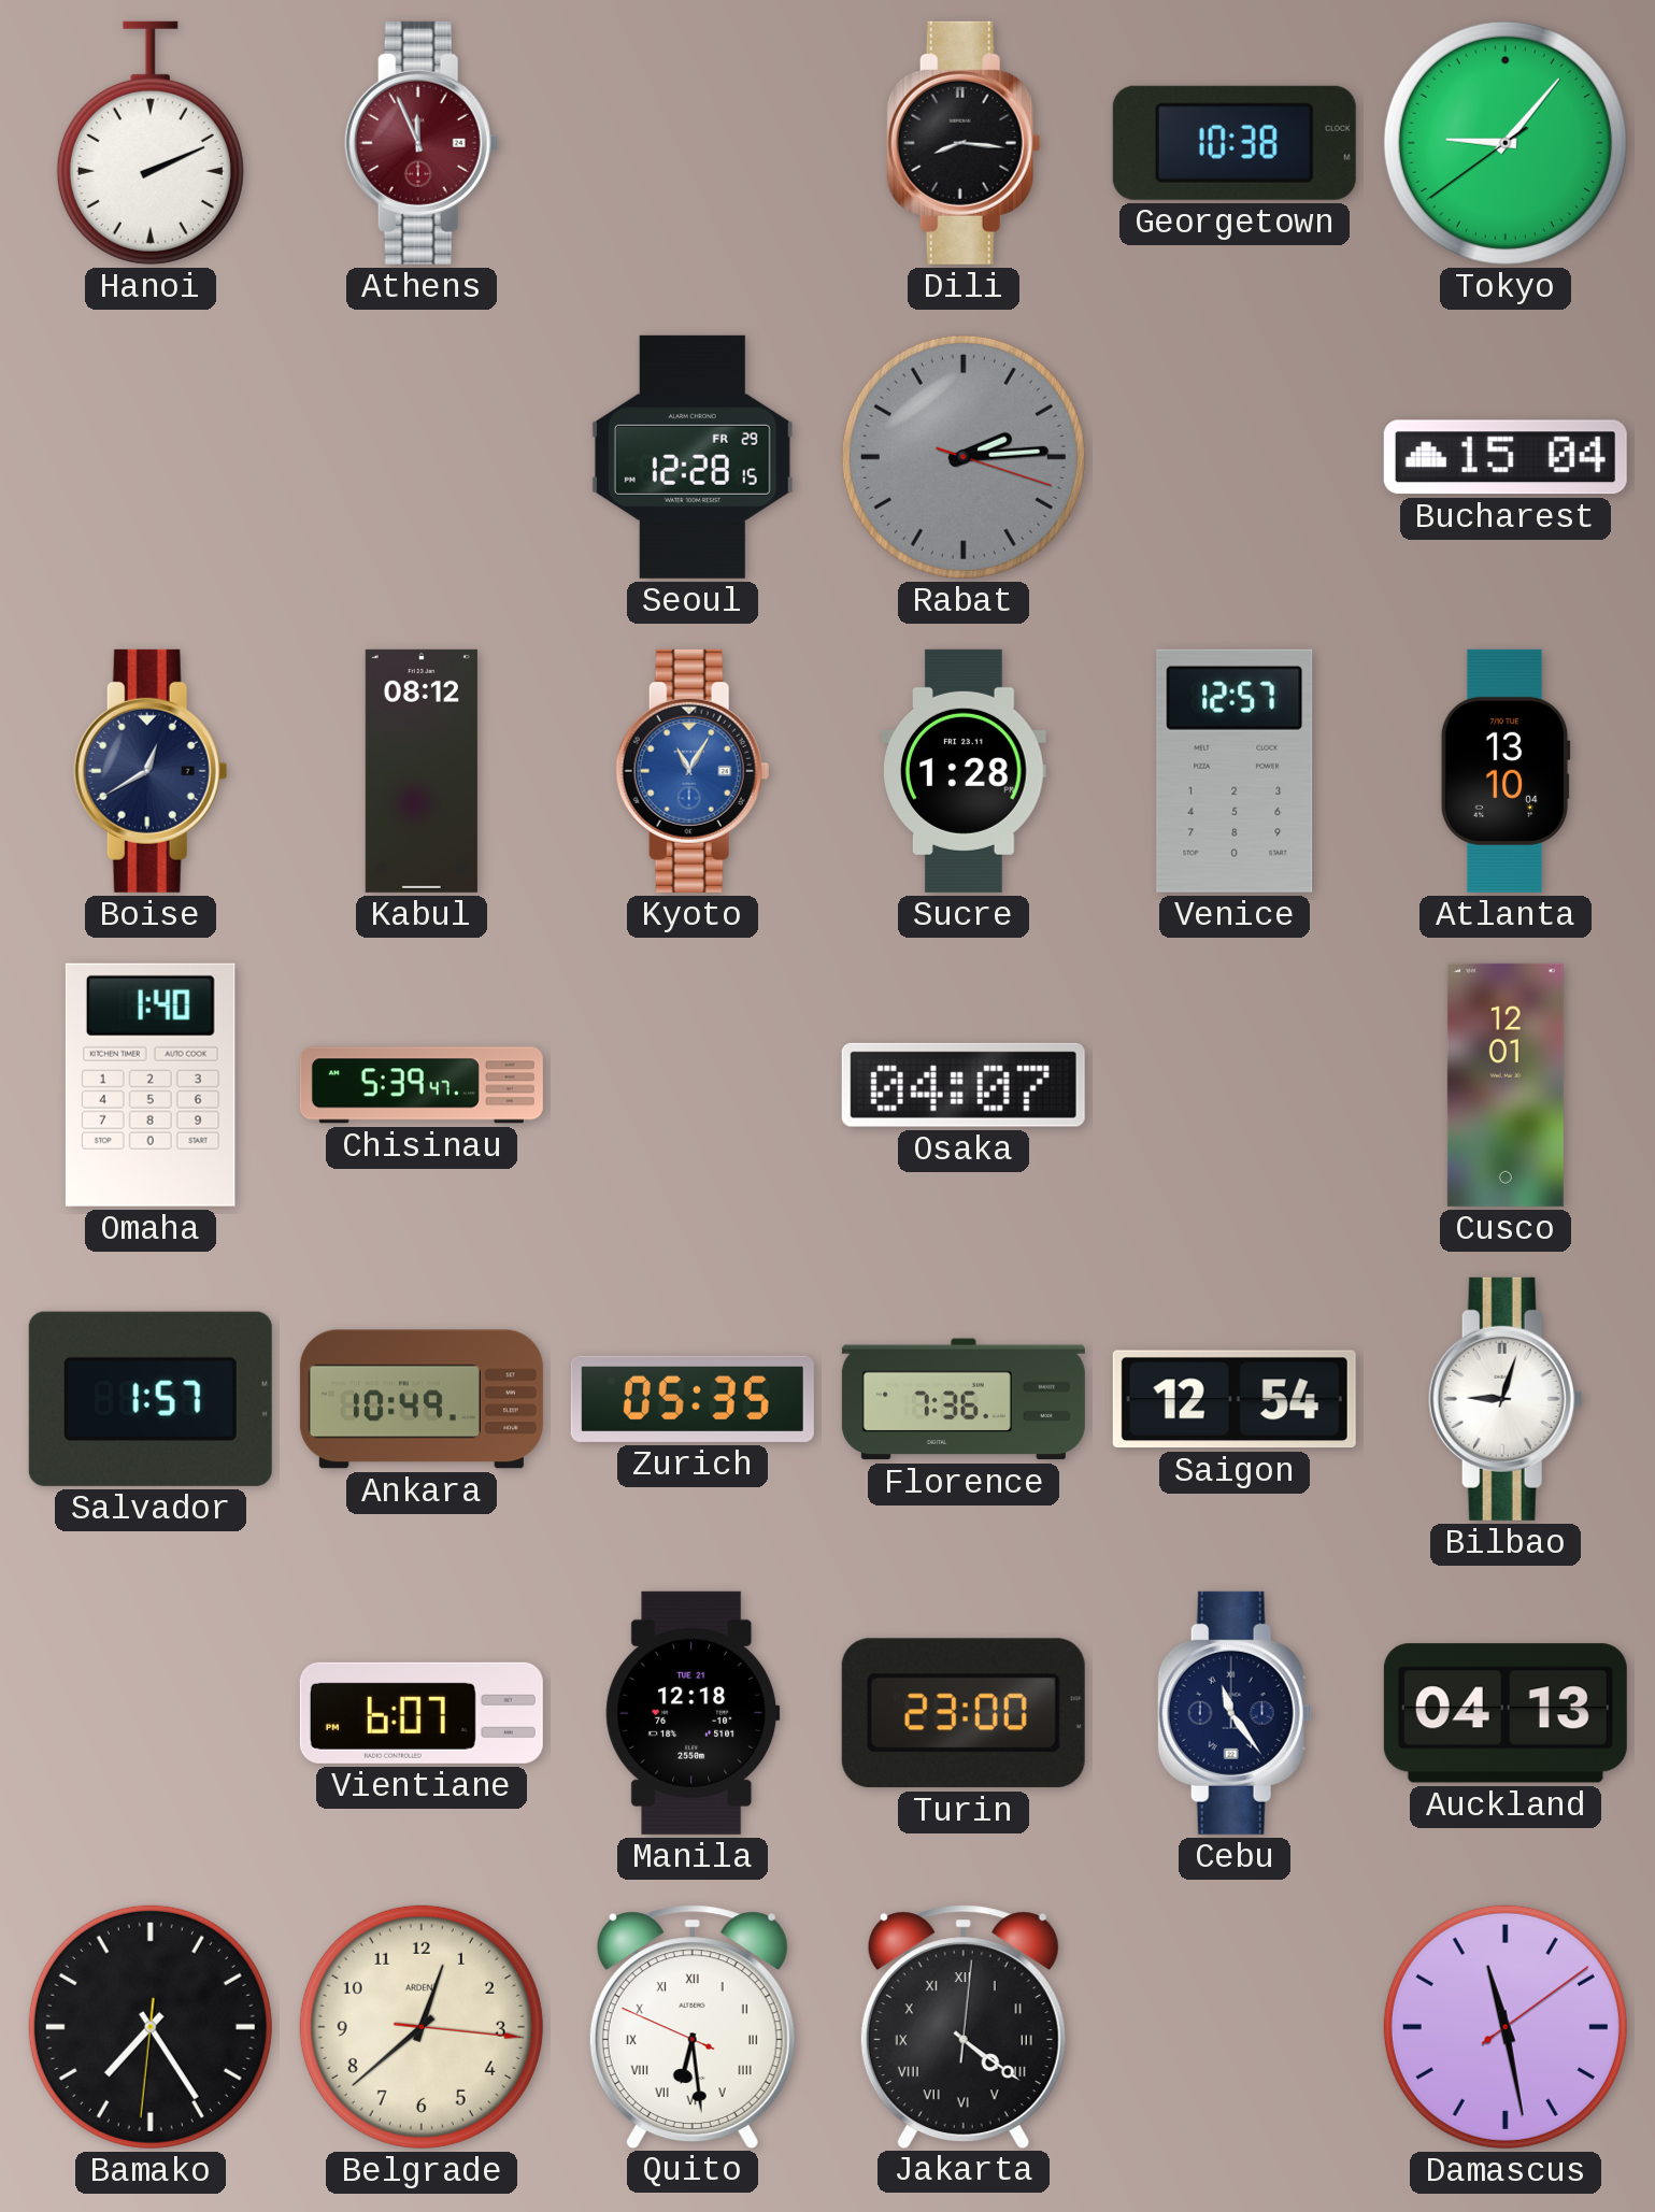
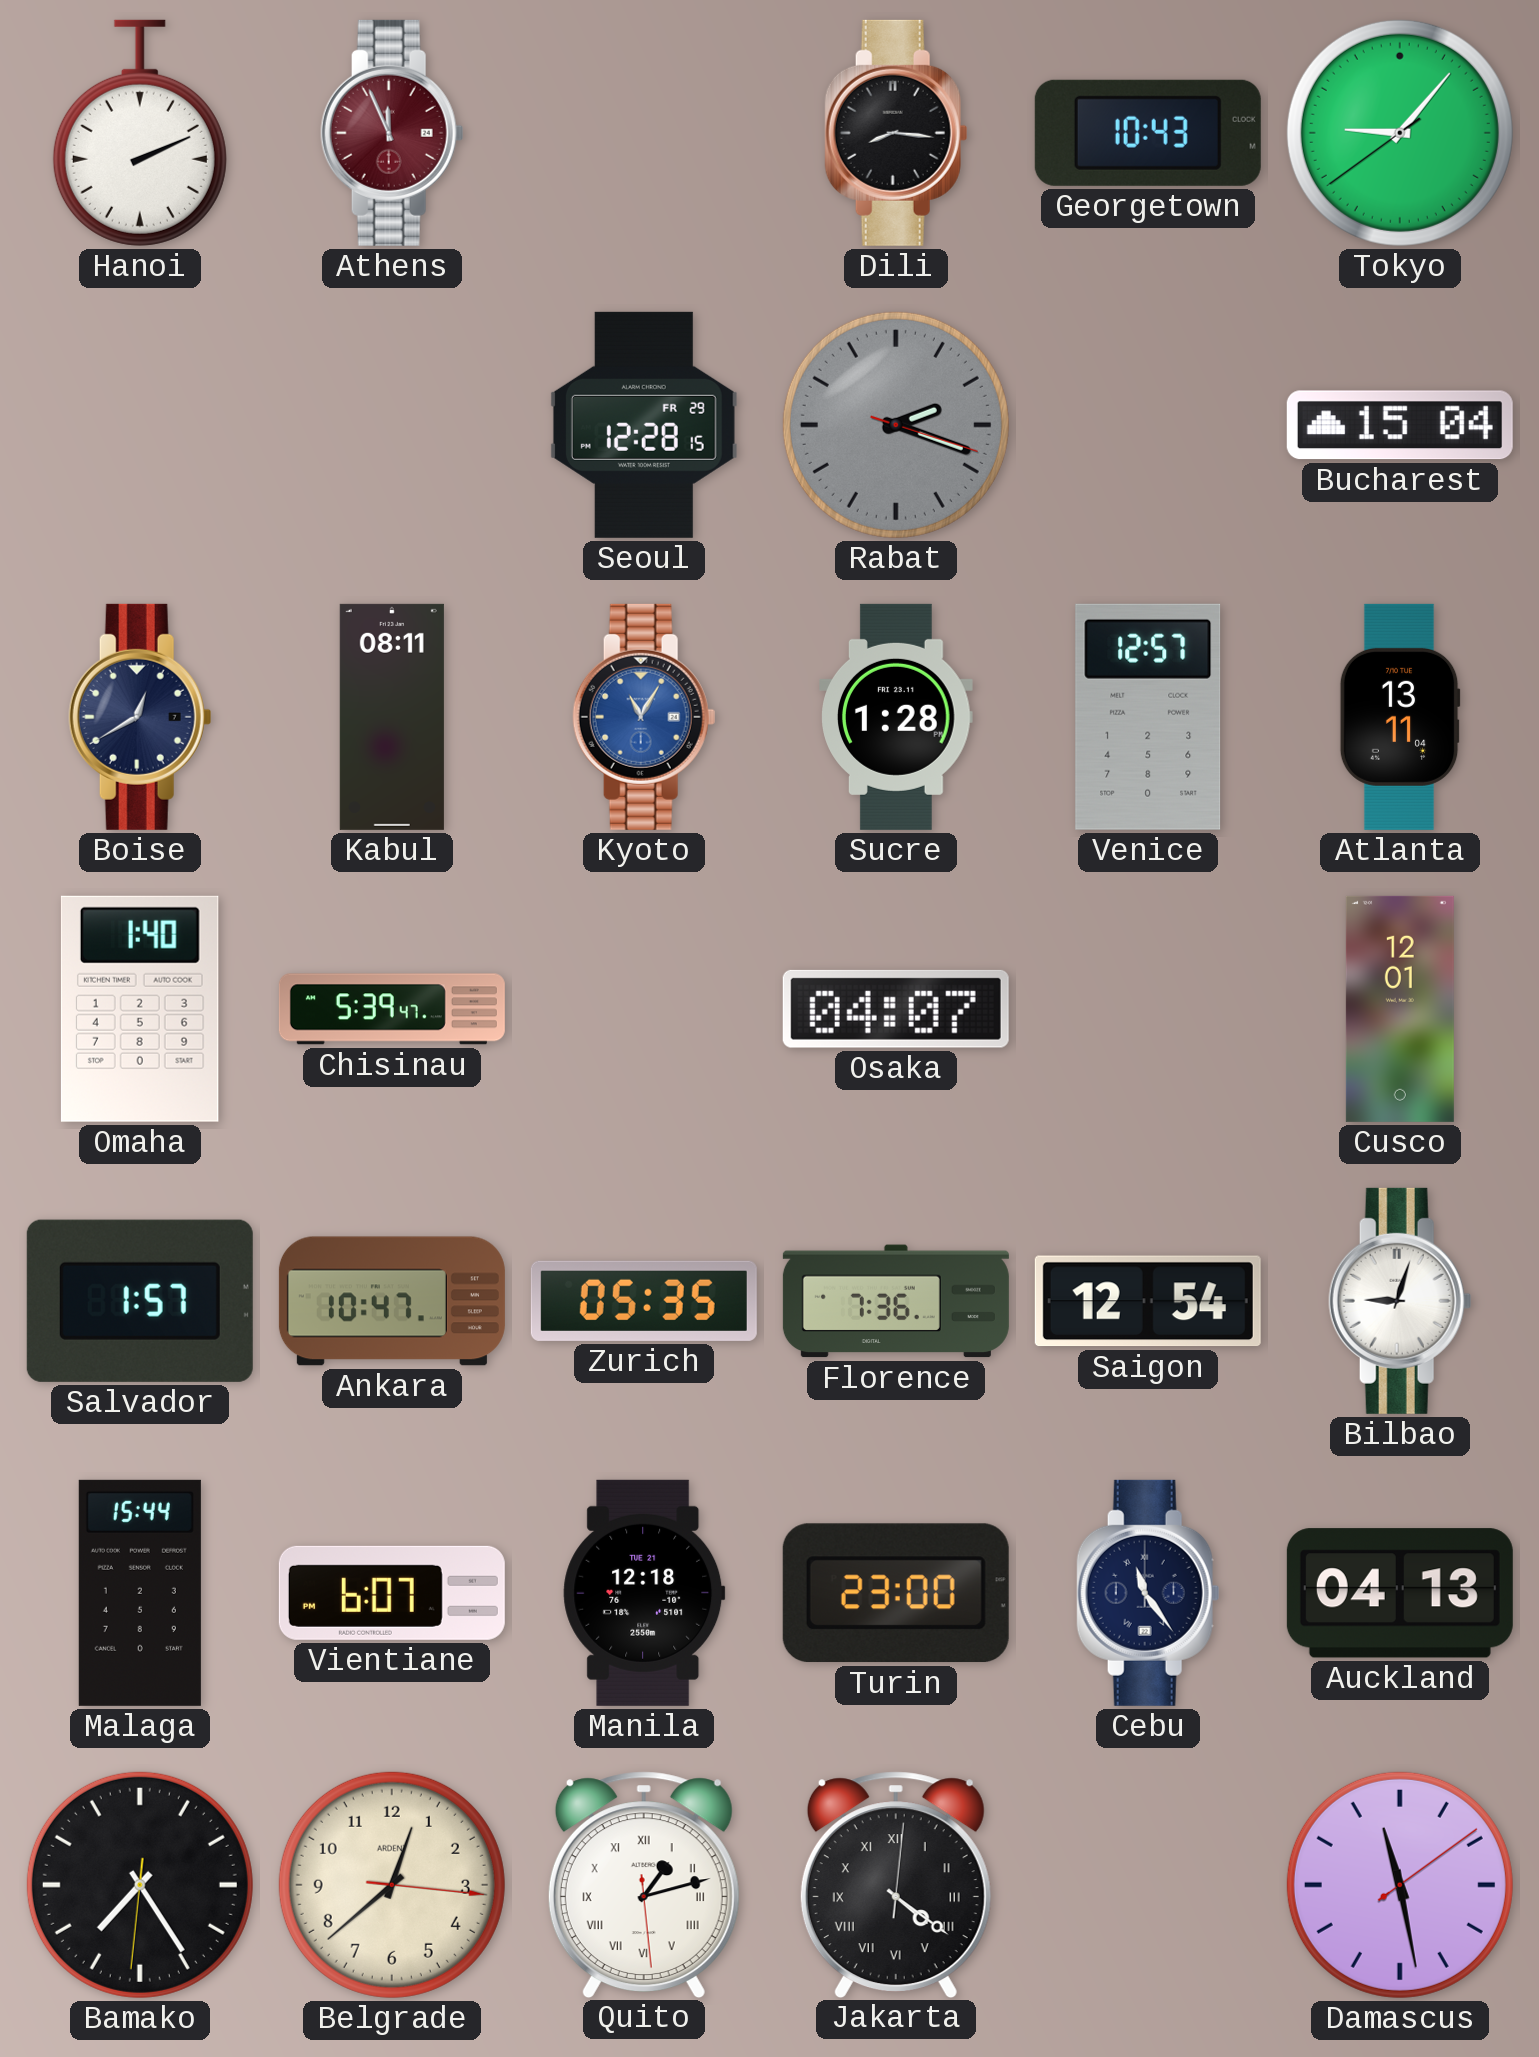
Georgetown: 10:38 -> 10:43 (1148, 133)
Rabat: 2:14 -> 2:18 (896, 425)
Kabul: 08:12 -> 08:11 (392, 717)
Atlanta: 13:10 -> 13:11 (1400, 717)
Ankara: 10:49 -> 10:47 (392, 1301)
Malaga: none -> 15:44 (140, 1593)
Quito: 6:28 -> 1:12 (644, 1884)
